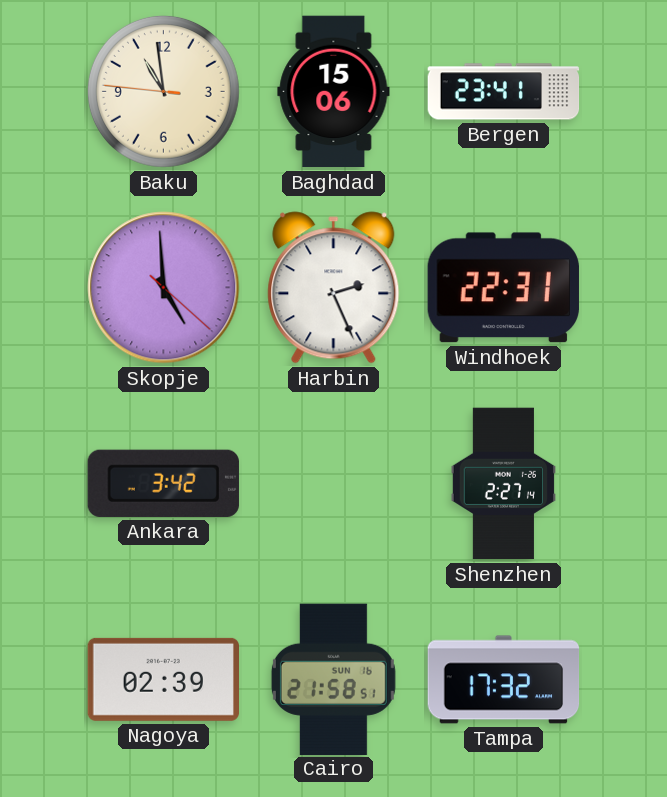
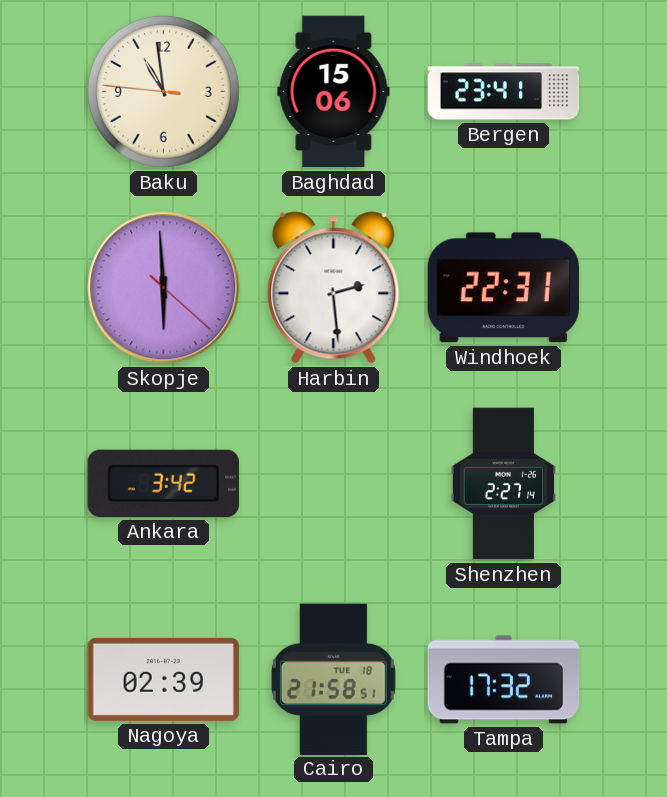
Skopje: 4:59 -> 5:59 (164, 288)
Harbin: 2:26 -> 2:29 (334, 288)
Cairo date: SUN 16 -> TUE 18 (333, 679)
